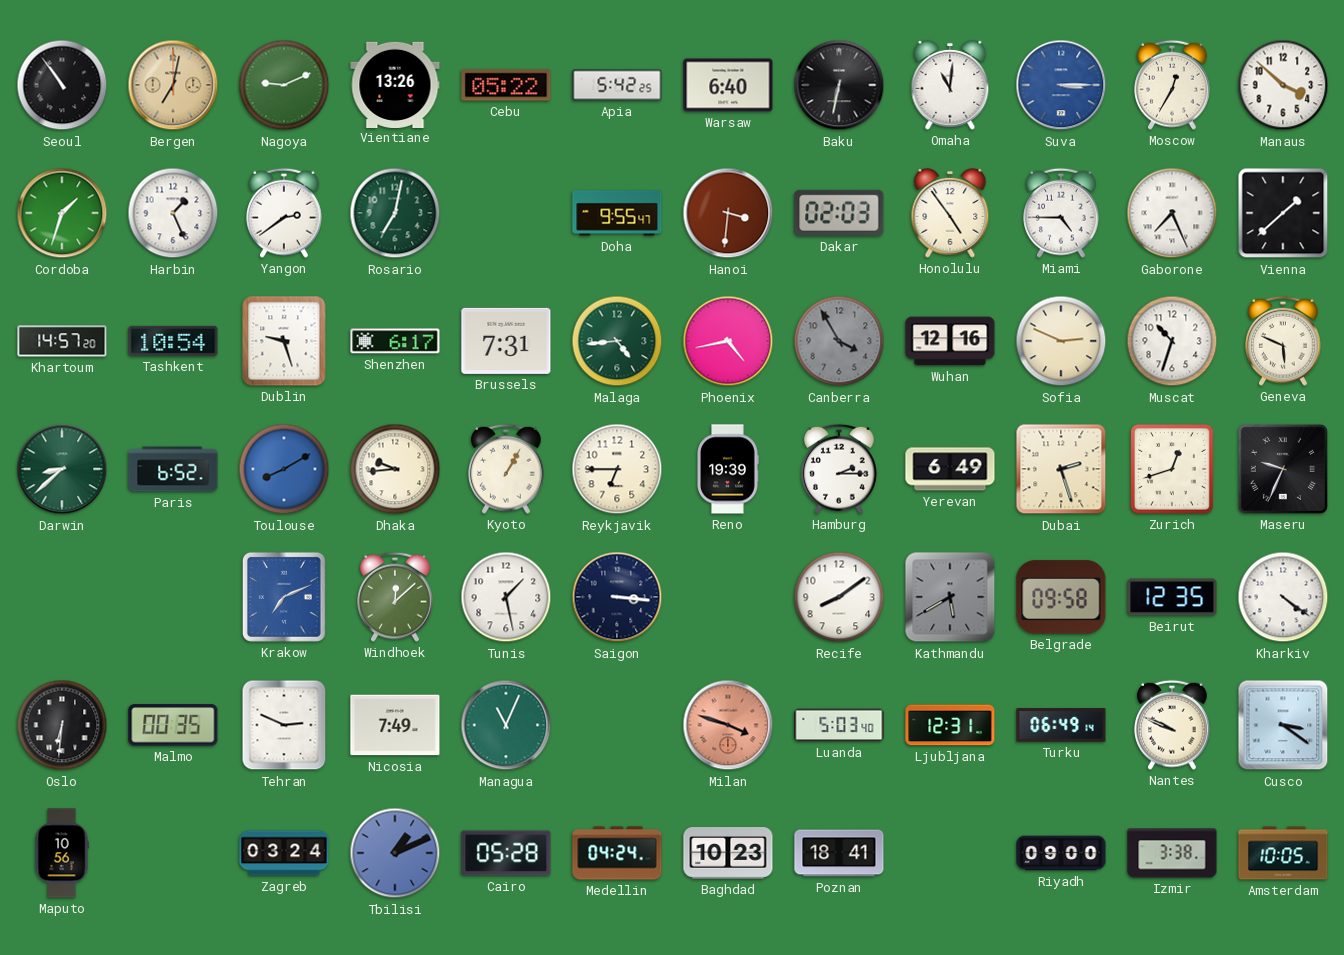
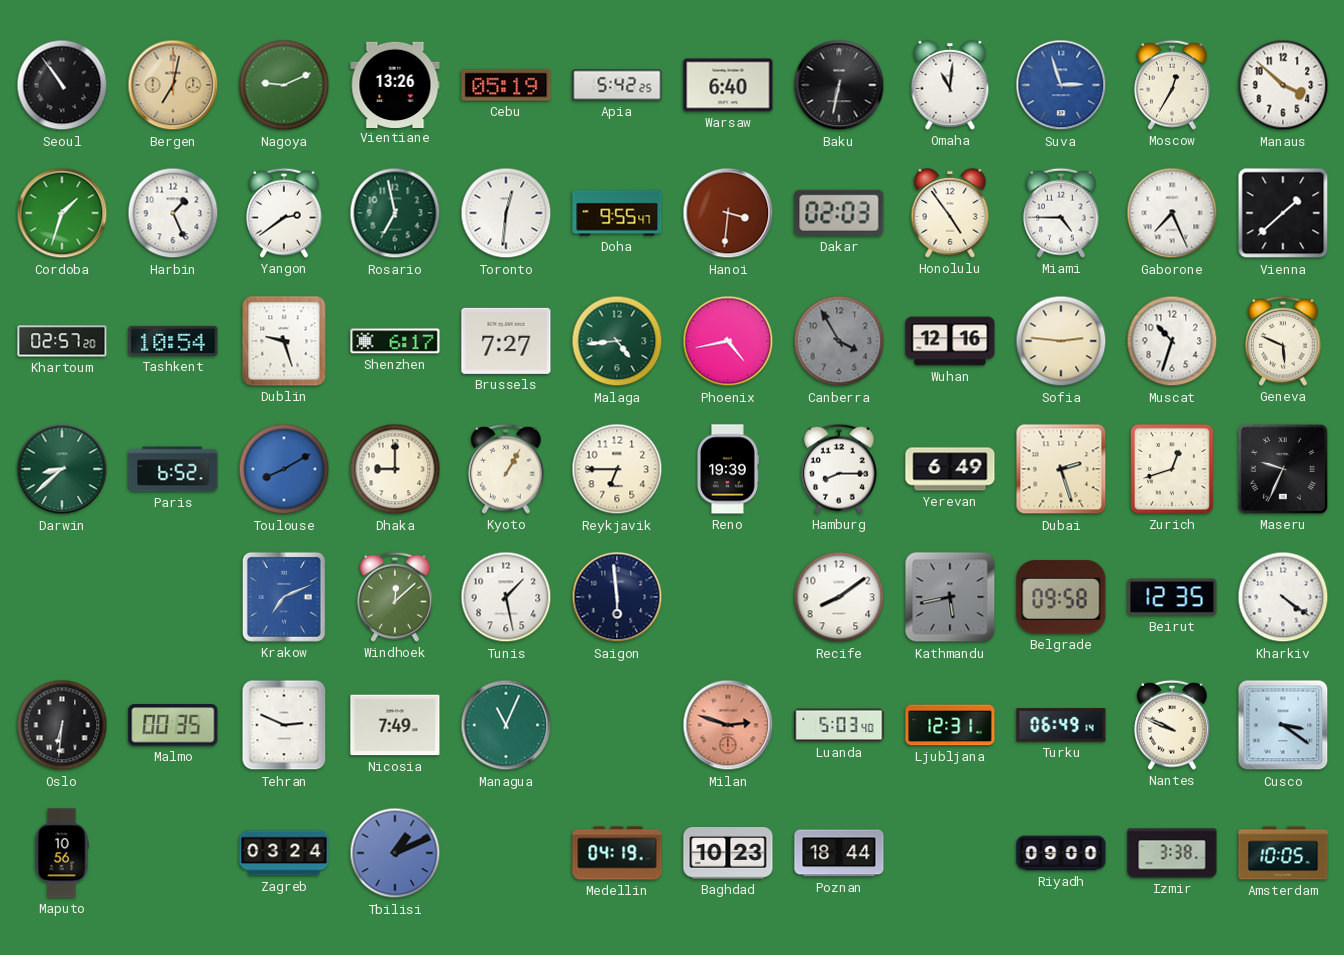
Cebu: 05:22 -> 05:19 (506, 85)
Suva: 3:15 -> 2:57 (1061, 85)
Rosario: 7:02 -> 6:58 (395, 213)
Toronto: none -> 12:31 (506, 213)
Khartoum: 14:57 -> 02:57 (62, 341)
Brussels: 7:31 -> 7:27 (506, 341)
Sofia: 2:49 -> 2:46 (1061, 341)
Dhaka: 9:44 -> 9:00 (395, 469)
Hamburg: 2:15 -> 8:15 (839, 469)
Saigon: 3:16 -> 5:59 (617, 597)
Kathmandu: 5:40 -> 5:43 (950, 597)
Milan: 3:48 -> 2:48 (728, 725)
Cairo: 05:28 -> none (506, 853)
Medellin: 04:24 -> 04:19 (617, 853)
Poznan: 18:41 -> 18:44 (839, 853)
